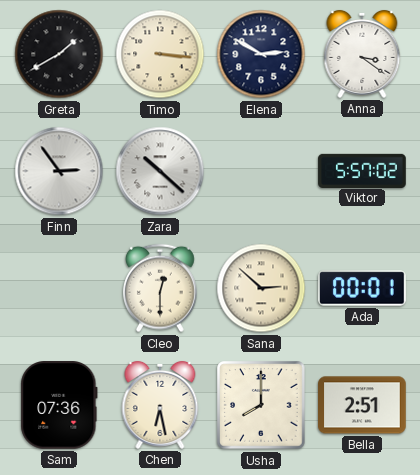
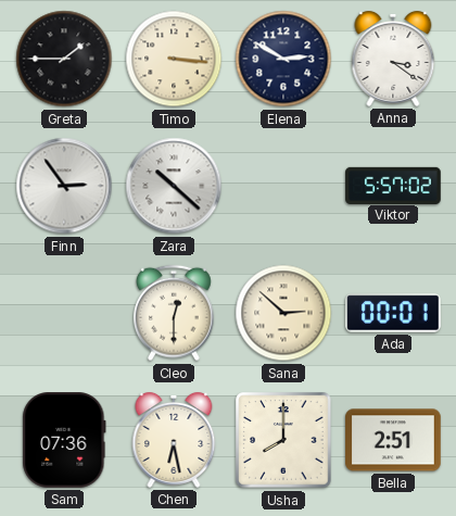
Greta: 1:40 -> 1:45 (64, 59)
